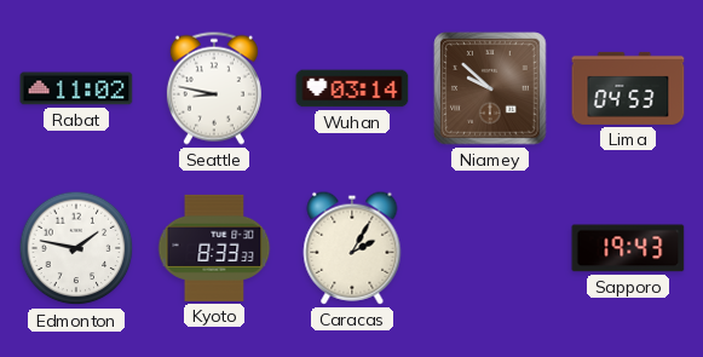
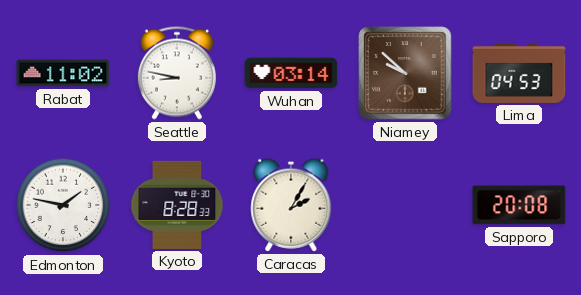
Kyoto: 8:33 -> 8:28 (177, 205)
Sapporo: 19:43 -> 20:08 (519, 205)
